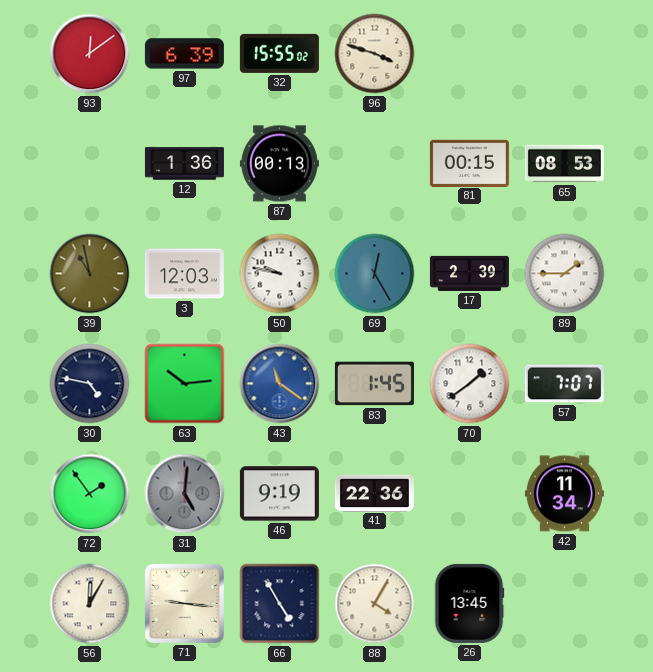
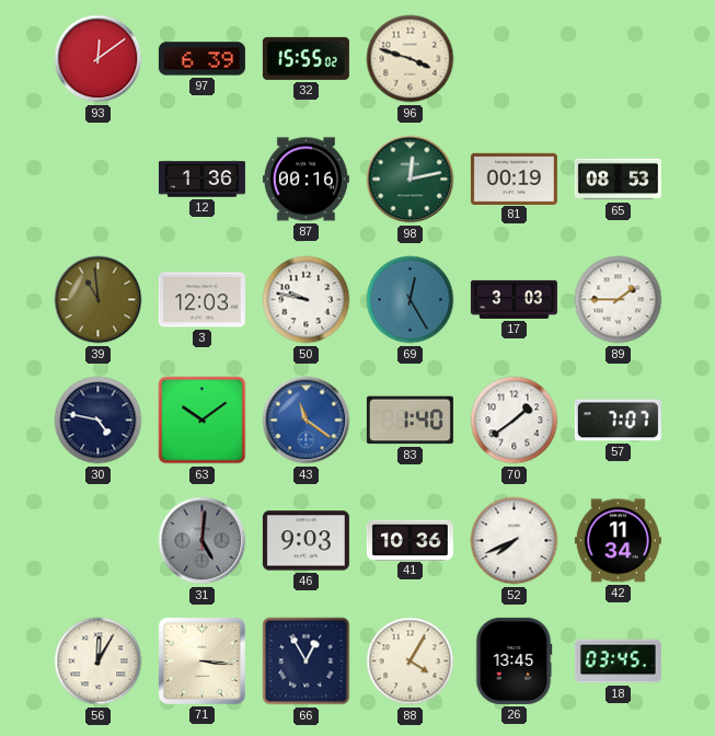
87: 00:13 -> 00:16 (305, 180)
98: none -> 12:13 (411, 180)
81: 00:15 -> 00:19 (514, 179)
39: 10:58 -> 10:59 (99, 300)
17: 2:39 -> 3:03 (514, 299)
63: 10:14 -> 10:09 (203, 421)
83: 1:45 -> 1:40 (410, 421)
72: 1:54 -> none (90, 494)
46: 9:19 -> 9:03 (305, 541)
41: 22:36 -> 10:36 (410, 540)
52: none -> 7:41 (515, 541)
71: 9:16 -> 3:16 (201, 660)
66: 4:55 -> 12:55 (307, 662)
18: none -> 03:45 (618, 662)
